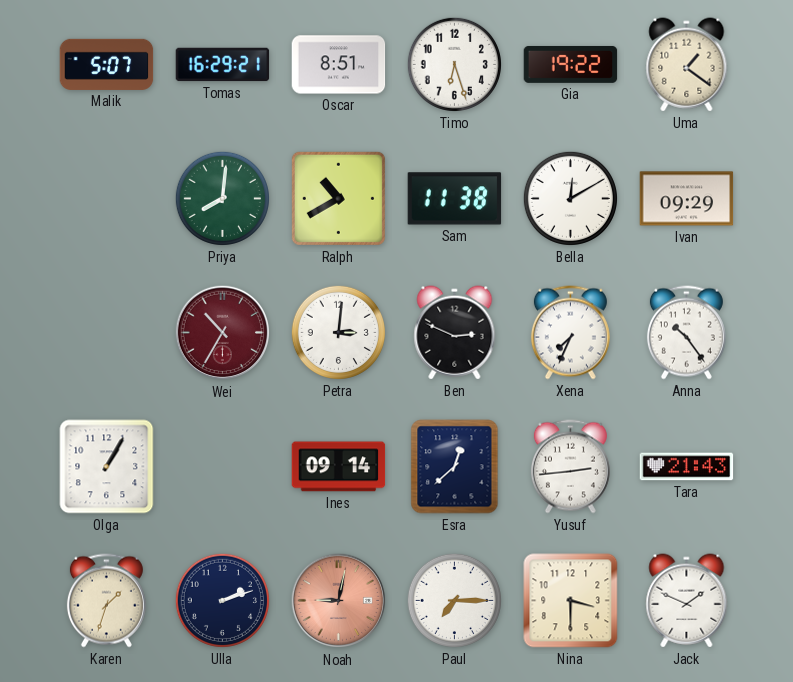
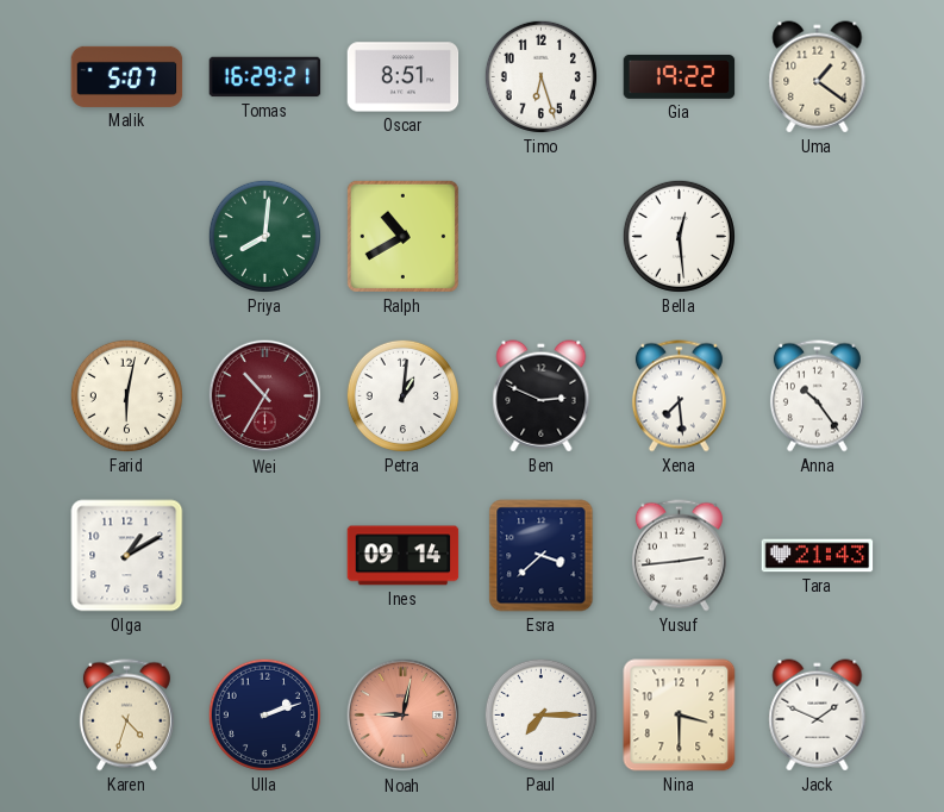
Sam: 11:38 -> none (455, 199)
Bella: 12:10 -> 12:29 (679, 236)
Ivan: 09:29 -> none (687, 199)
Farid: none -> 6:02 (126, 395)
Petra: 3:01 -> 1:01 (402, 395)
Xena: 7:34 -> 7:29 (679, 396)
Olga: 1:05 -> 1:10 (127, 556)
Esra: 12:38 -> 3:38 (542, 556)
Karen: 1:33 -> 4:33 (126, 716)
